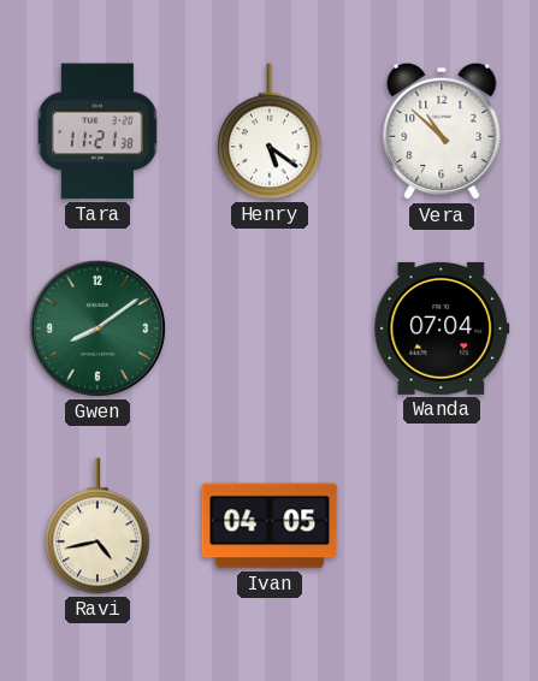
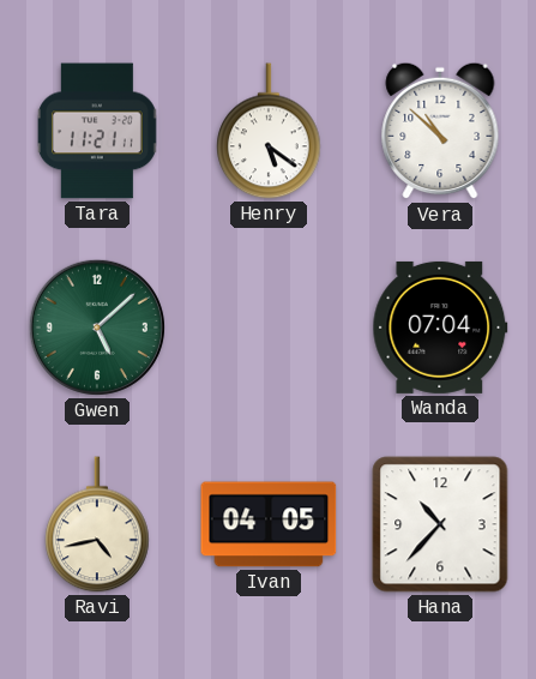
Tara: 11:21:38 -> 11:21:11 (97, 131)
Gwen: 8:09 -> 5:08 (97, 328)
Hana: none -> 10:37 (440, 524)
